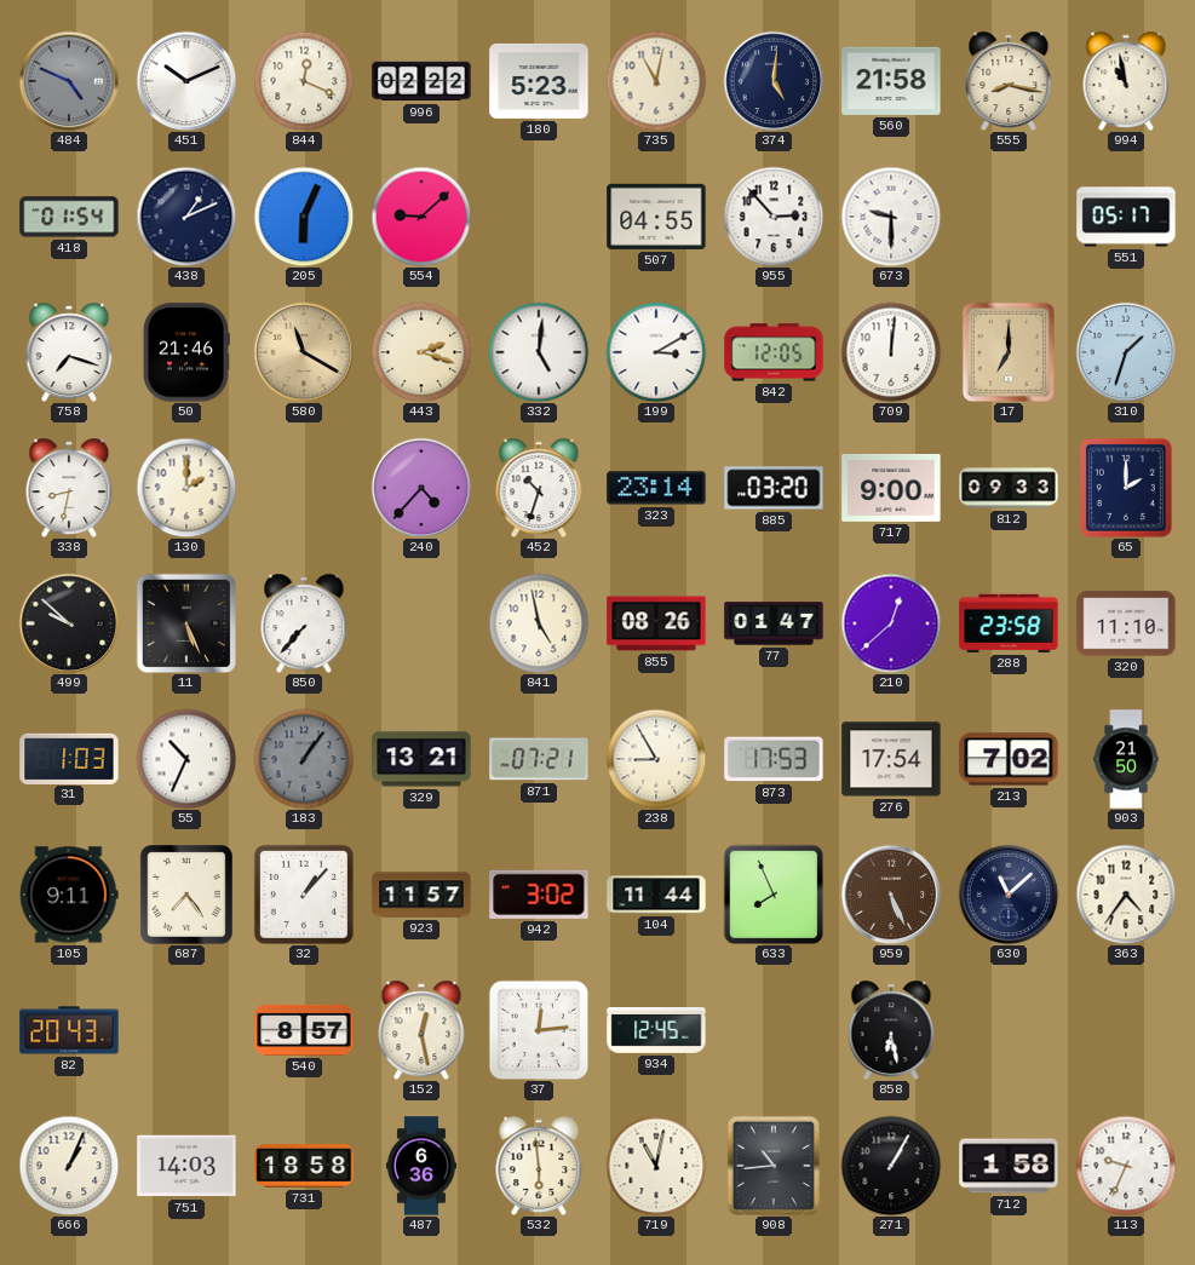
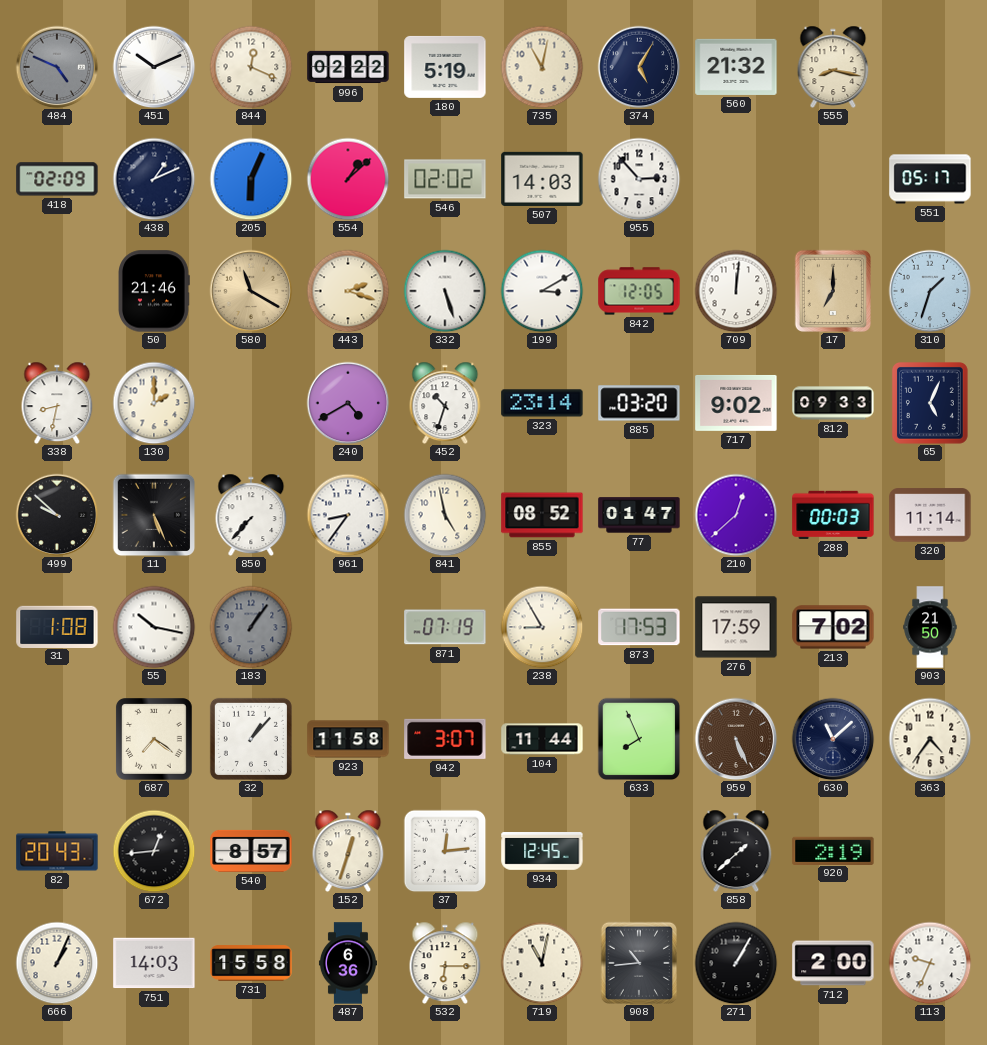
180: 5:23 -> 5:19 (445, 67)
374: 5:01 -> 5:05 (639, 67)
560: 21:58 -> 21:32 (736, 67)
994: 10:58 -> none (1126, 81)
418: 01:54 -> 02:09 (57, 179)
554: 9:08 -> 1:08 (348, 179)
546: none -> 02:02 (445, 179)
507: 04:55 -> 14:03 (542, 179)
673: 9:30 -> none (891, 217)
758: 7:18 -> none (69, 352)
332: 5:01 -> 5:27 (445, 291)
240: 4:37 -> 4:40 (348, 403)
717: 9:00 -> 9:02 (736, 403)
65: 2:00 -> 5:04 (930, 404)
961: none -> 8:36 (348, 515)
855: 08:26 -> 08:52 (542, 515)
288: 23:58 -> 00:03 (833, 515)
320: 11:10 -> 11:14 (930, 515)
31: 1:03 -> 1:08 (57, 626)
55: 10:34 -> 10:17 (154, 627)
329: 13:21 -> none (421, 759)
871: 07:21 -> 07:19 (445, 627)
276: 17:54 -> 17:59 (736, 627)
105: 9:11 -> none (69, 895)
687: 7:24 -> 7:21 (155, 740)
923: 11:57 -> 11:58 (348, 739)
942: 3:02 -> 3:07 (445, 739)
672: none -> 12:44 (154, 851)
152: 12:28 -> 12:33 (348, 851)
858: 6:28 -> 1:38 (736, 851)
920: none -> 2:19 (833, 850)
731: 18:58 -> 15:58 (251, 963)
532: 5:59 -> 6:15 (445, 963)
712: 1:58 -> 2:00 (833, 963)
